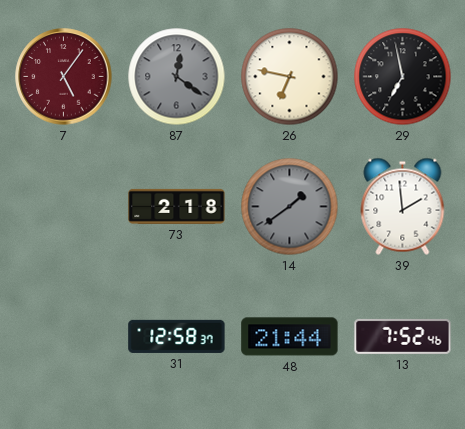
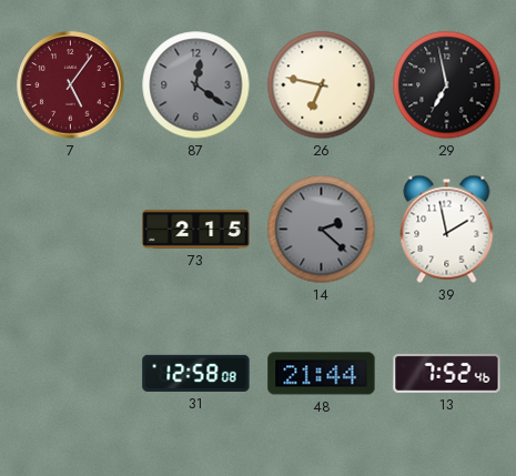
73: 2:18 -> 2:15 (196, 229)
14: 1:39 -> 2:22 (322, 230)
39: 1:59 -> 1:58 (447, 229)
31: 12:58:37 -> 12:58:08 (196, 373)
